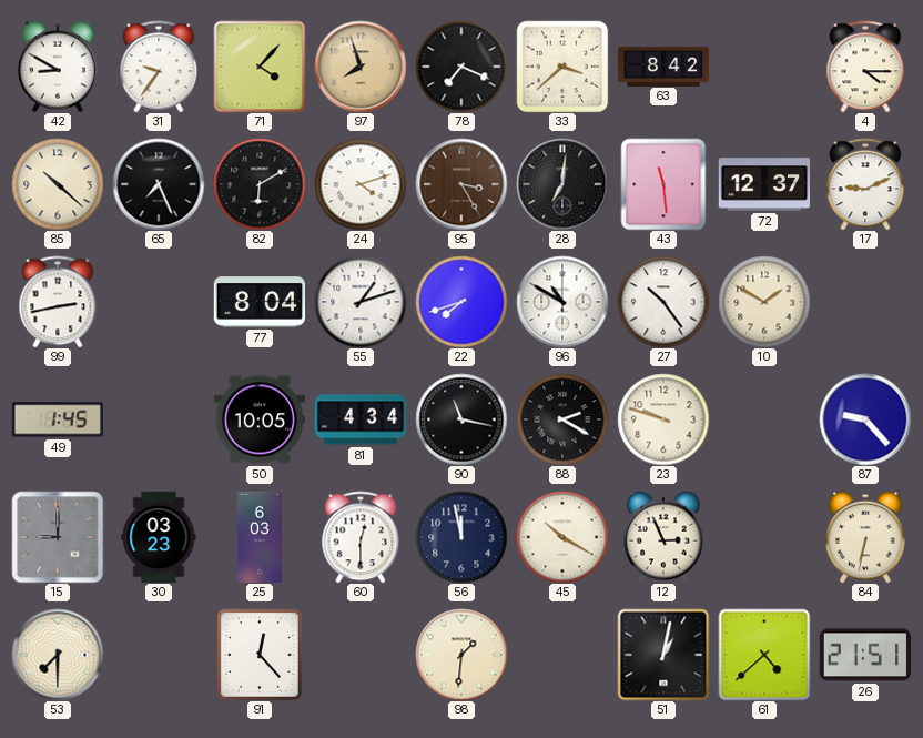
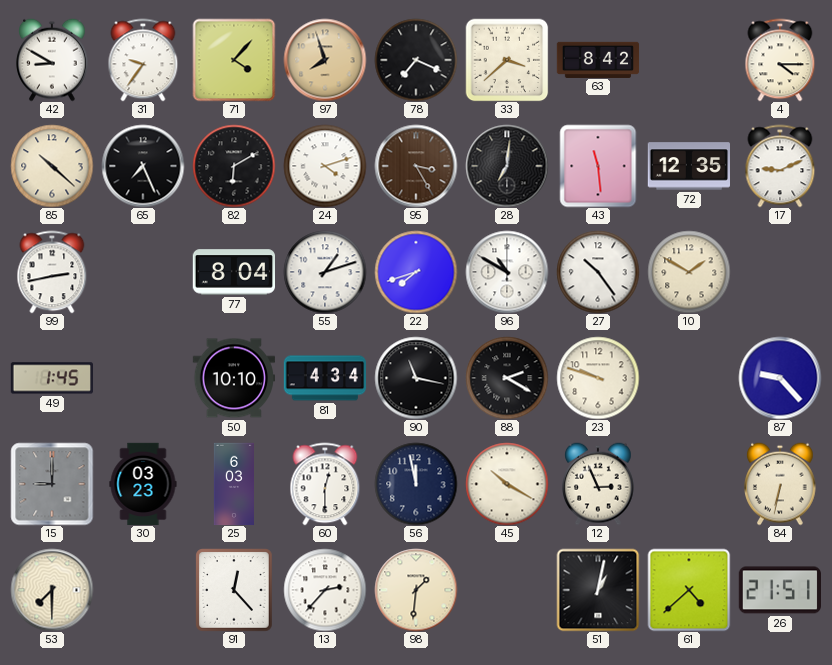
72: 12:37 -> 12:35 (688, 166)
50: 10:05 -> 10:10 (233, 378)
13: none -> 2:37 (325, 590)
